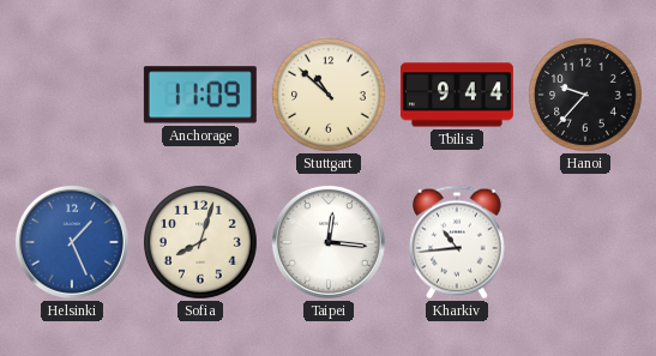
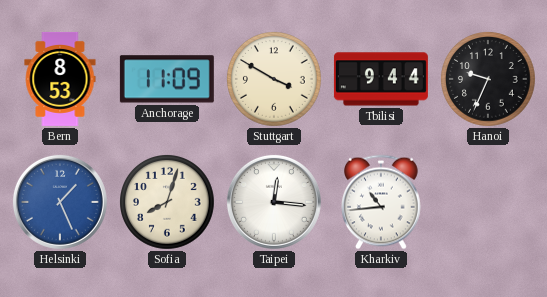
Bern: none -> 8:53 (60, 79)
Stuttgart: 10:52 -> 3:50 (275, 80)
Hanoi: 9:37 -> 9:34 (489, 80)
